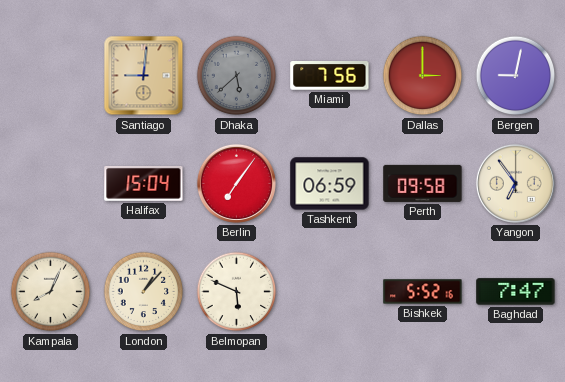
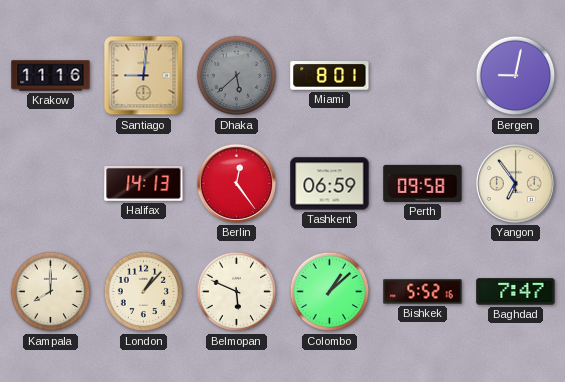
Krakow: none -> 11:16 (51, 76)
Miami: 7:56 -> 8:01 (330, 76)
Dallas: 3:00 -> none (423, 76)
Halifax: 15:04 -> 14:13 (144, 184)
Berlin: 7:06 -> 12:24 (236, 183)
Kampala: 8:04 -> 8:00 (51, 292)
Colombo: none -> 1:08 (330, 292)
